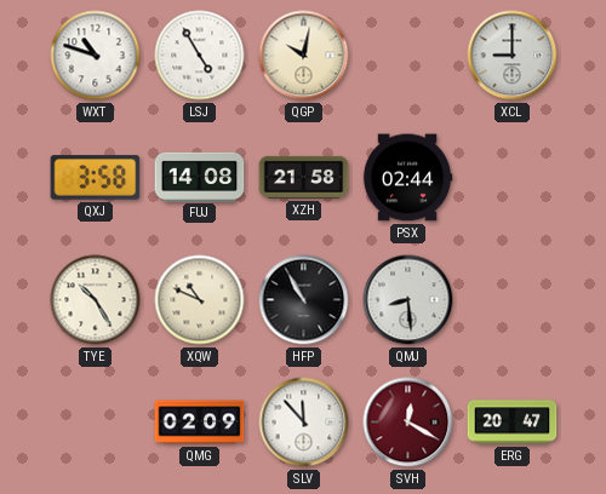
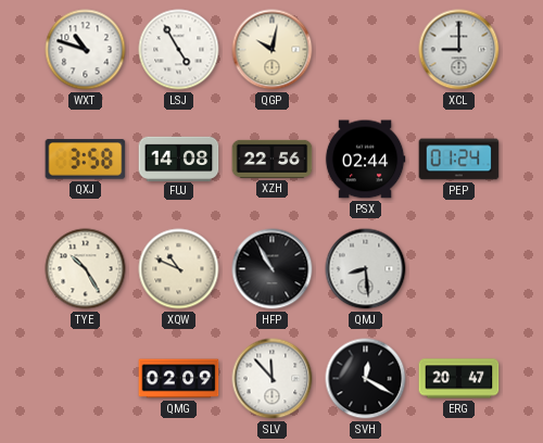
XZH: 21:58 -> 22:56 (273, 159)
PEP: none -> 01:24 (459, 160)
SVH dial: burgundy -> black (366, 379)
